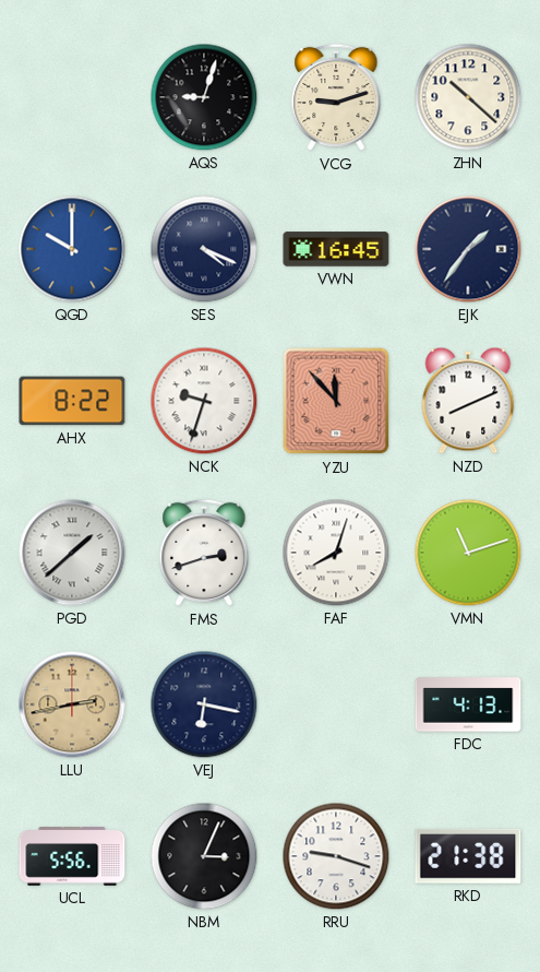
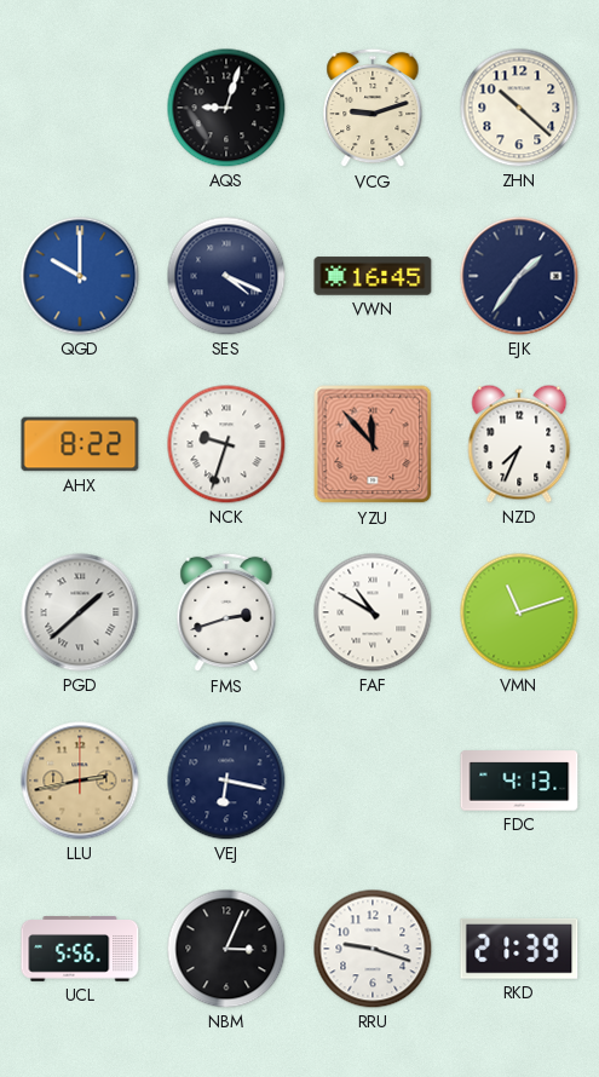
NZD: 8:11 -> 7:34 (519, 444)
FAF: 8:03 -> 10:50 (373, 612)
RKD: 21:38 -> 21:39 (519, 949)
